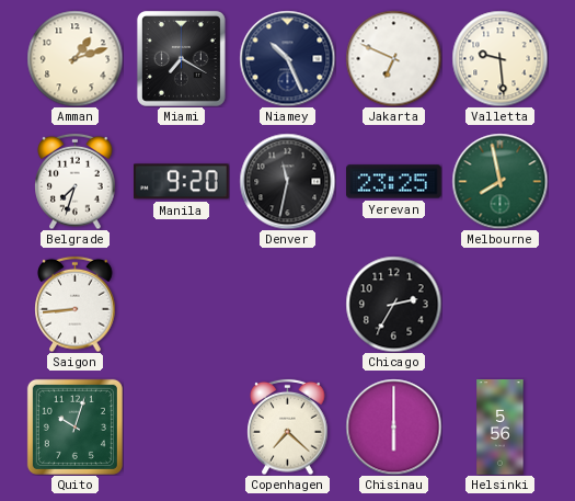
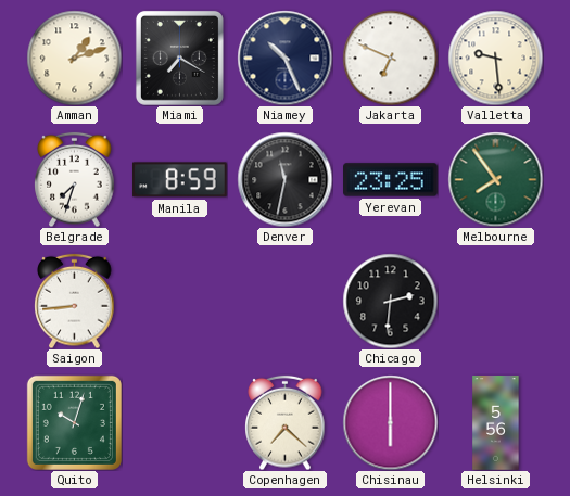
Manila: 9:20 -> 8:59 (179, 180)
Melbourne: 7:58 -> 7:54 (495, 179)
Chicago: 2:35 -> 2:31 (390, 301)
